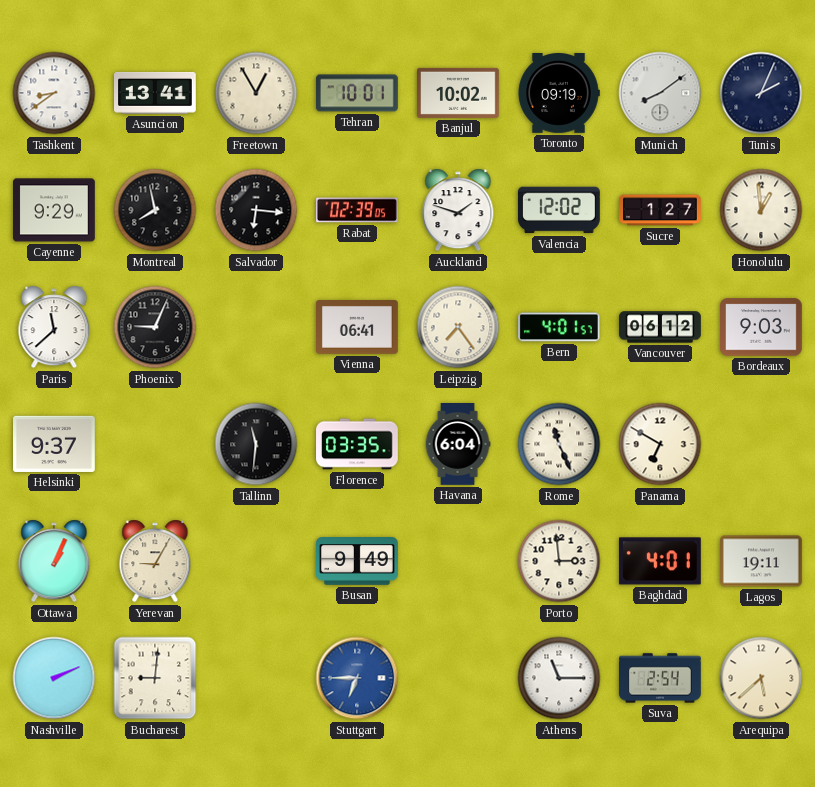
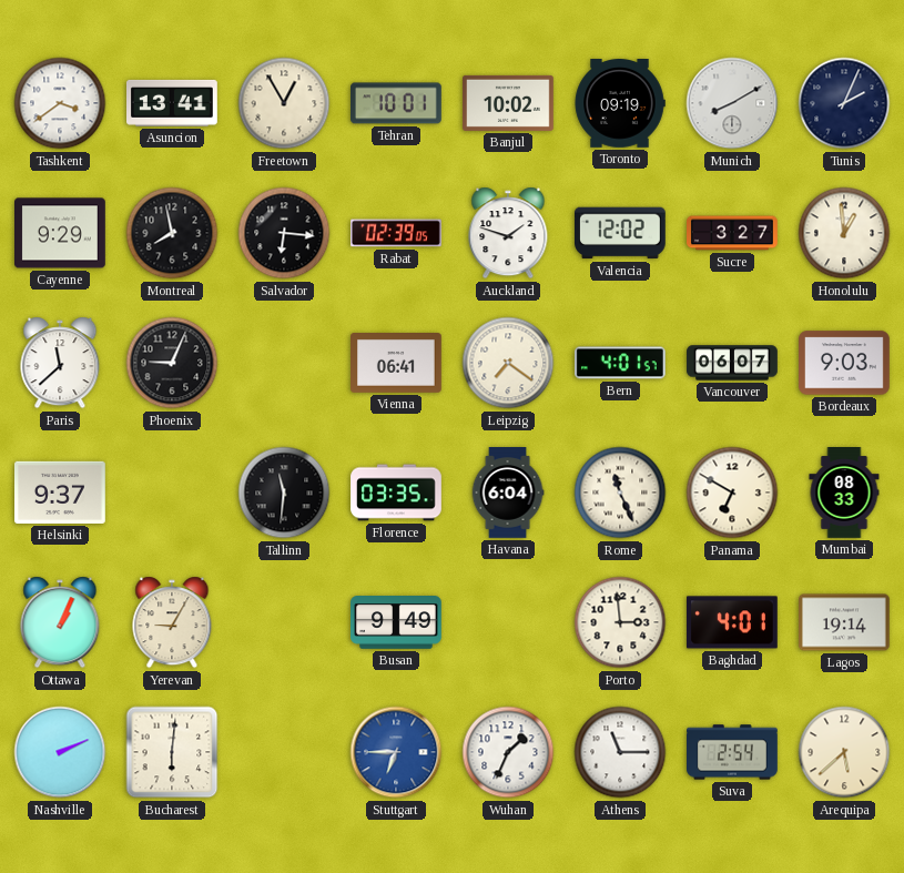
Tashkent: 8:39 -> 3:39 (60, 103)
Munich: 8:09 -> 8:10 (732, 103)
Sucre: 1:27 -> 3:27 (732, 233)
Leipzig: 7:24 -> 7:21 (508, 363)
Vancouver: 06:12 -> 06:07 (732, 363)
Mumbai: none -> 08:33 (844, 494)
Lagos: 19:11 -> 19:14 (845, 622)
Bucharest: 9:01 -> 6:01 (172, 752)
Wuhan: none -> 1:34 (508, 752)
